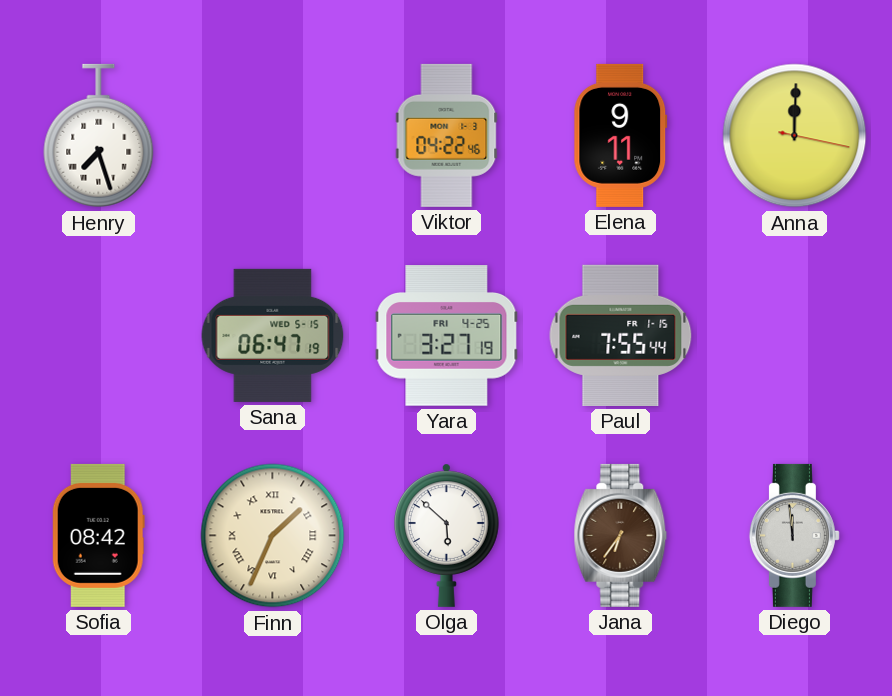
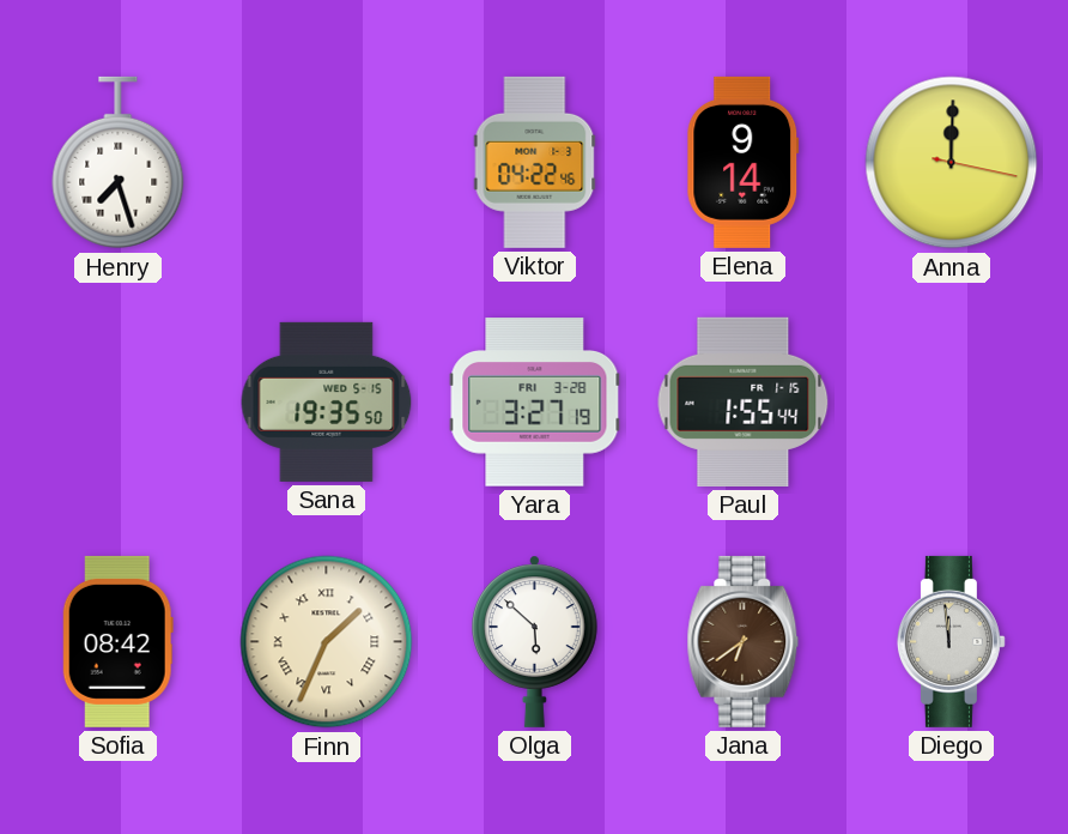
Elena: 9:11 -> 9:14 (744, 162)
Sana: 06:47 -> 19:35 (327, 401)
Yara date: FRI 4-25 -> FRI 3-28 (535, 403)
Paul: 7:55 -> 1:55 (744, 401)
Jana: 6:36 -> 6:39 (744, 641)
